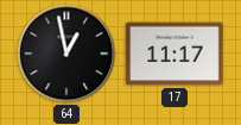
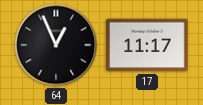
64: 12:58 -> 12:56 (56, 45)
